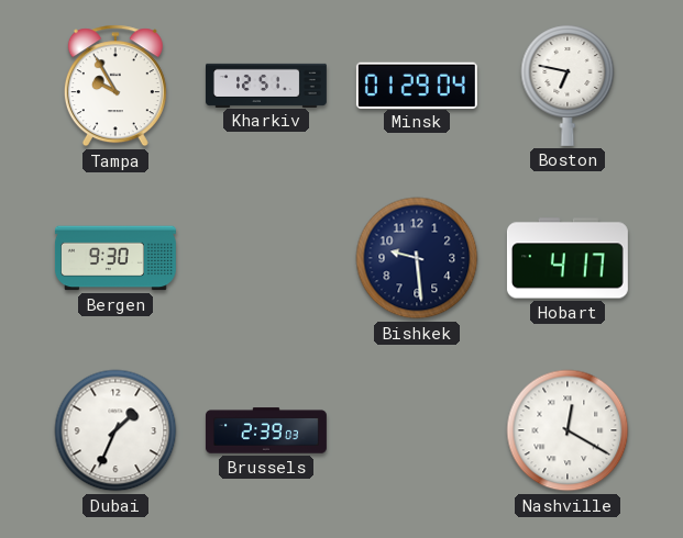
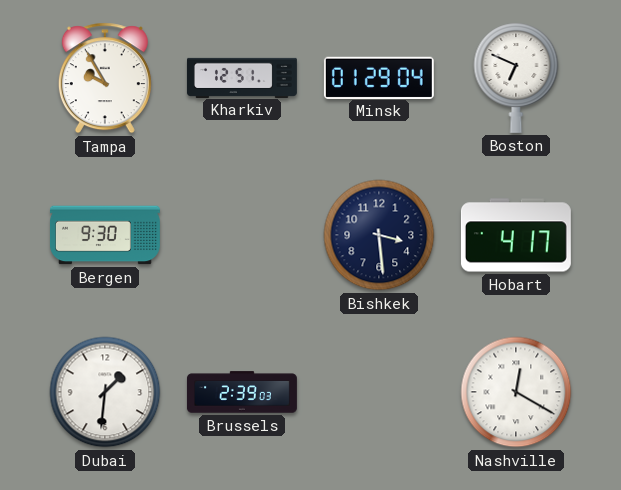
Boston: 6:47 -> 6:49 (516, 78)
Bishkek: 9:29 -> 3:29 (379, 235)
Dubai: 1:34 -> 1:31 (105, 392)
